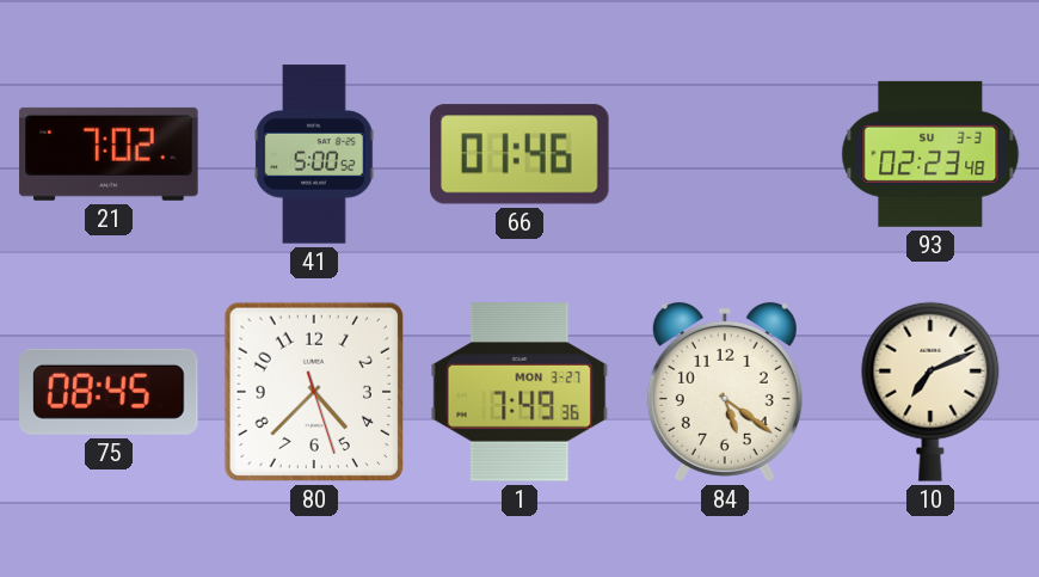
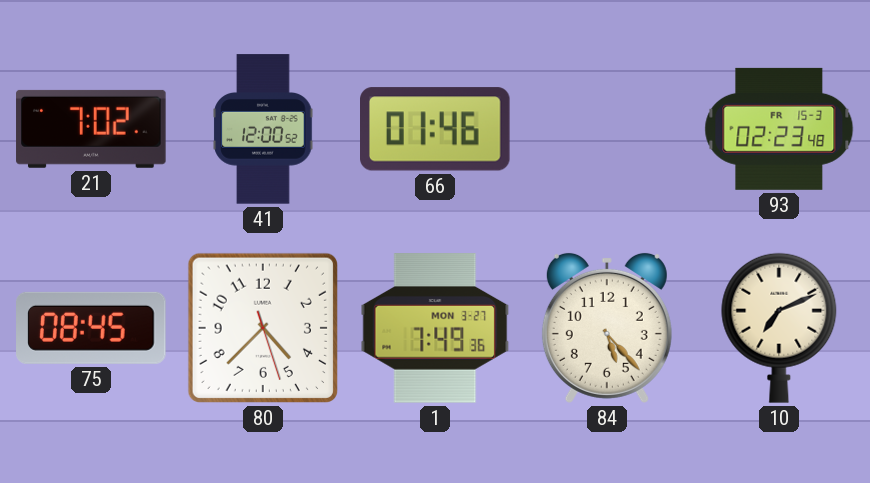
41: 5:00 -> 12:00 (263, 129)
93 date: SU 3-3 -> FR 15-3 (779, 129)
84: 5:21 -> 5:23 (607, 328)
